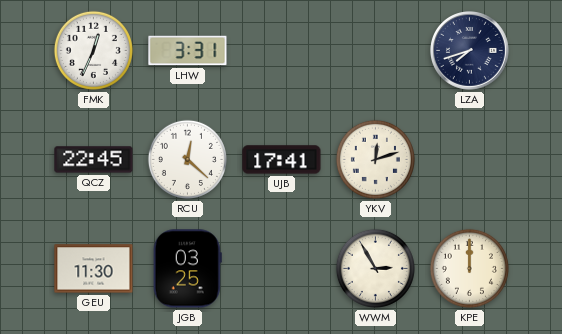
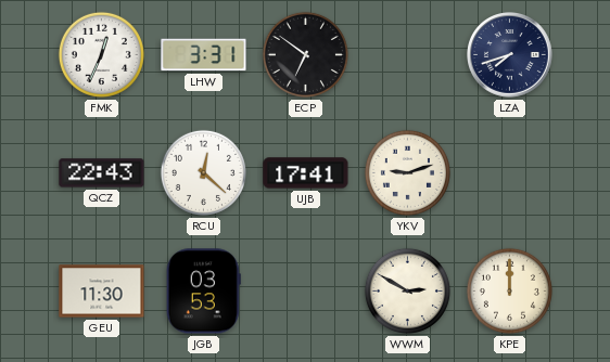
ECP: none -> 6:51 (305, 54)
QCZ: 22:45 -> 22:43 (102, 173)
YKV: 12:12 -> 9:12 (407, 172)
JGB: 03:25 -> 03:53 (203, 292)
WWM: 2:55 -> 2:50 (407, 290)
